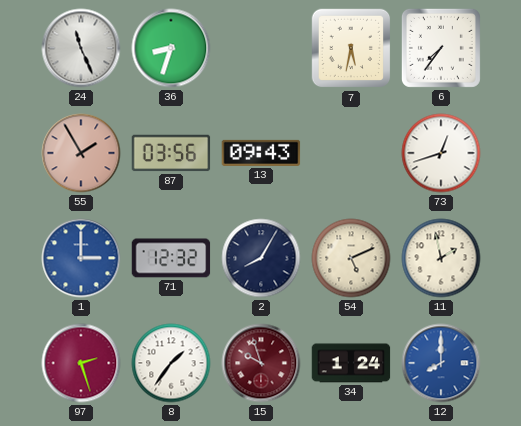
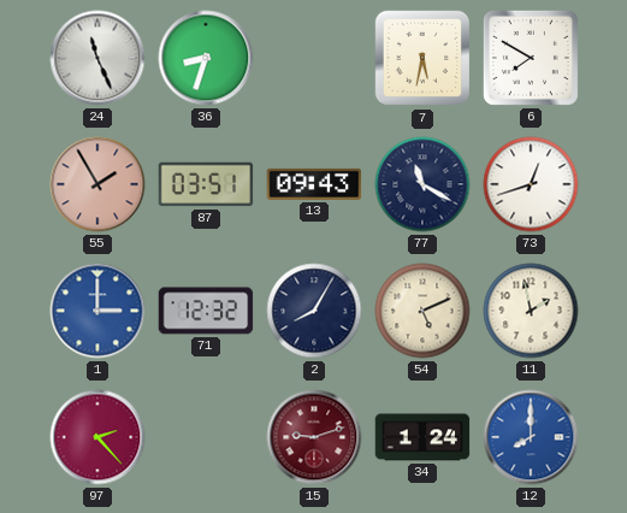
6: 7:36 -> 7:50 (531, 58)
87: 03:56 -> 03:51 (206, 184)
77: none -> 11:20 (422, 184)
97: 2:27 -> 2:23 (97, 437)
8: 1:36 -> none (171, 363)
15: 9:57 -> 9:12 (314, 437)
